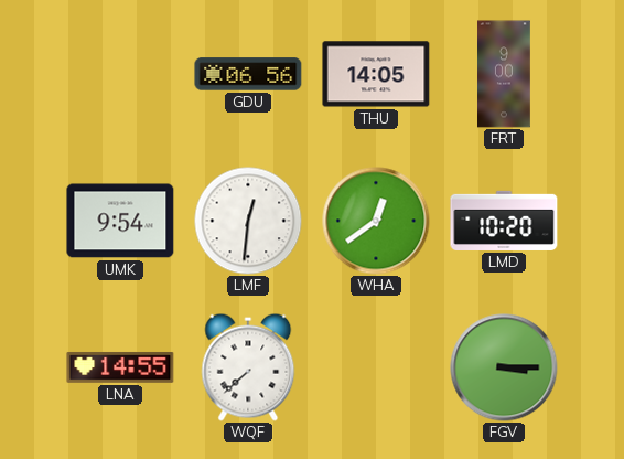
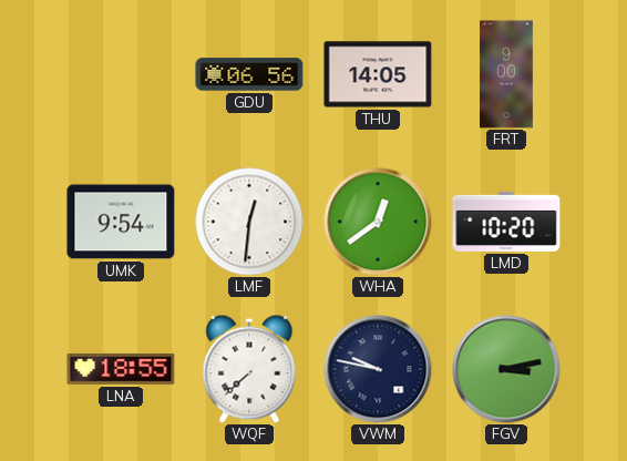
LNA: 14:55 -> 18:55 (121, 369)
VWM: none -> 9:47 (378, 369)
FGV: 3:15 -> 3:13 (506, 369)
